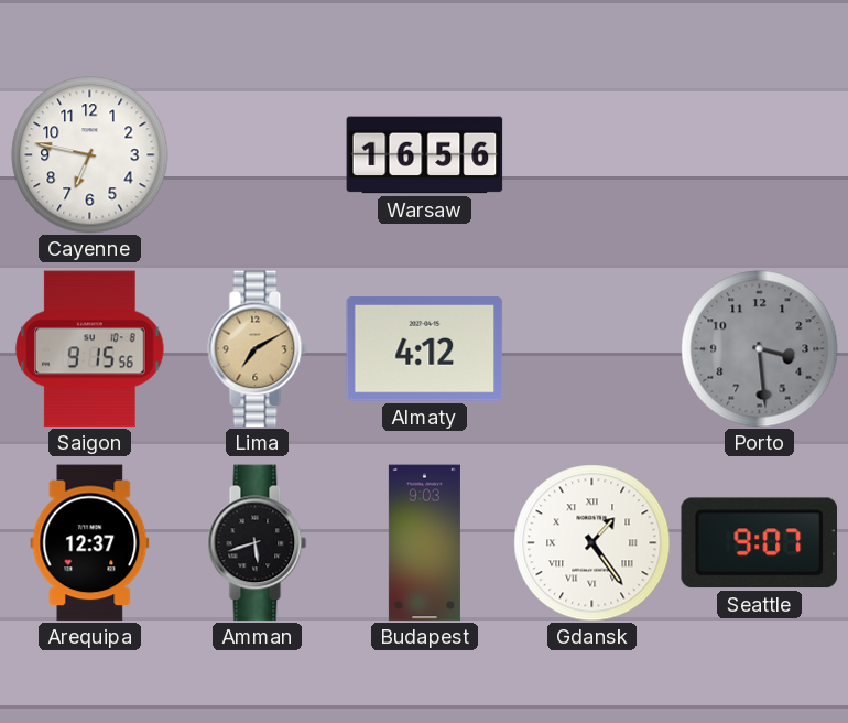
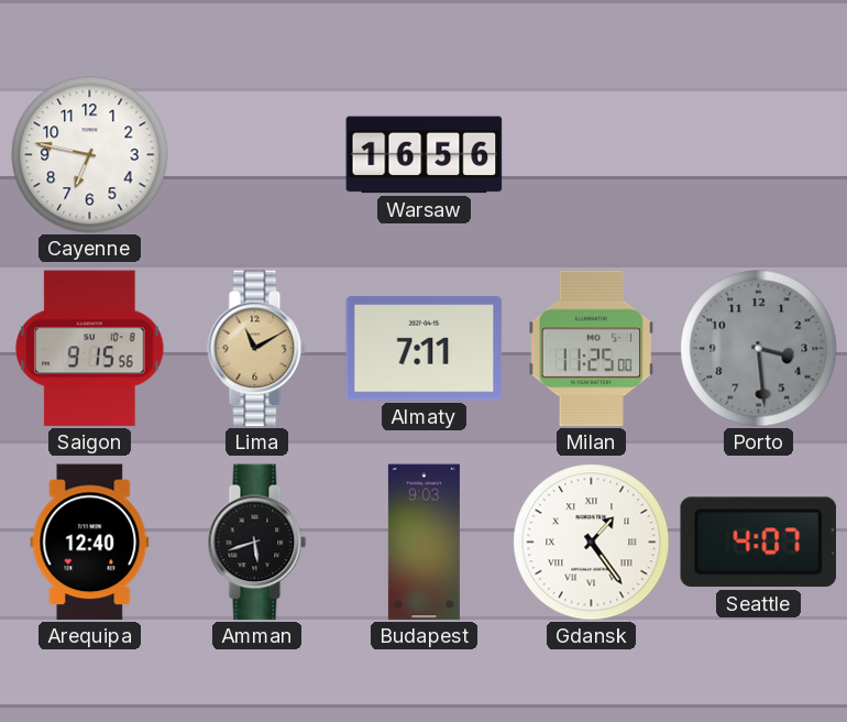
Lima: 7:10 -> 11:10 (257, 349)
Almaty: 4:12 -> 7:11 (425, 349)
Milan: none -> 11:25 (592, 349)
Arequipa: 12:37 -> 12:40 (90, 543)
Seattle: 9:07 -> 4:07 (758, 543)
